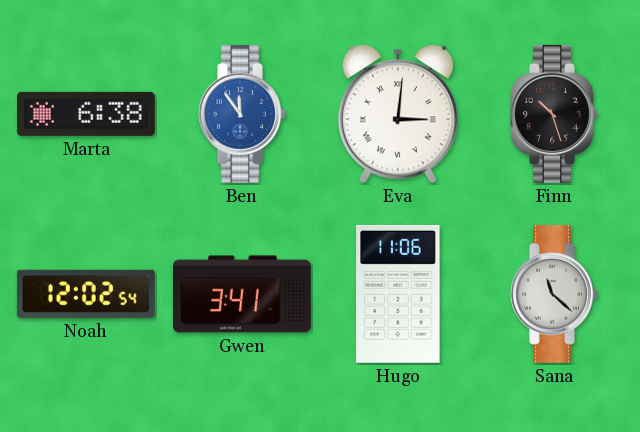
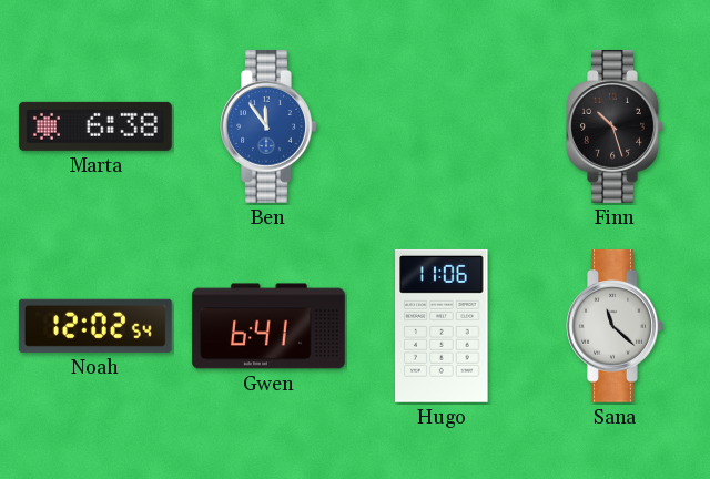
Eva: 3:01 -> none (398, 114)
Gwen: 3:41 -> 6:41 (270, 326)
